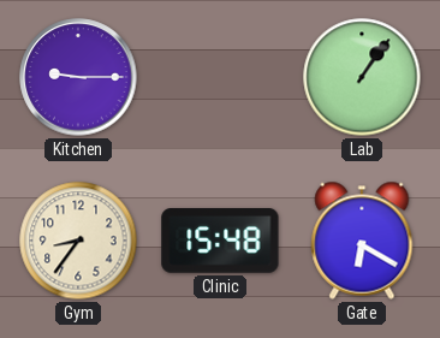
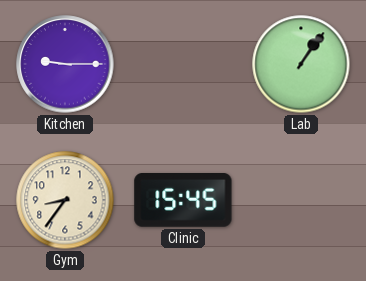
Clinic: 15:48 -> 15:45 (183, 200)
Gate: 6:20 -> none (362, 241)
